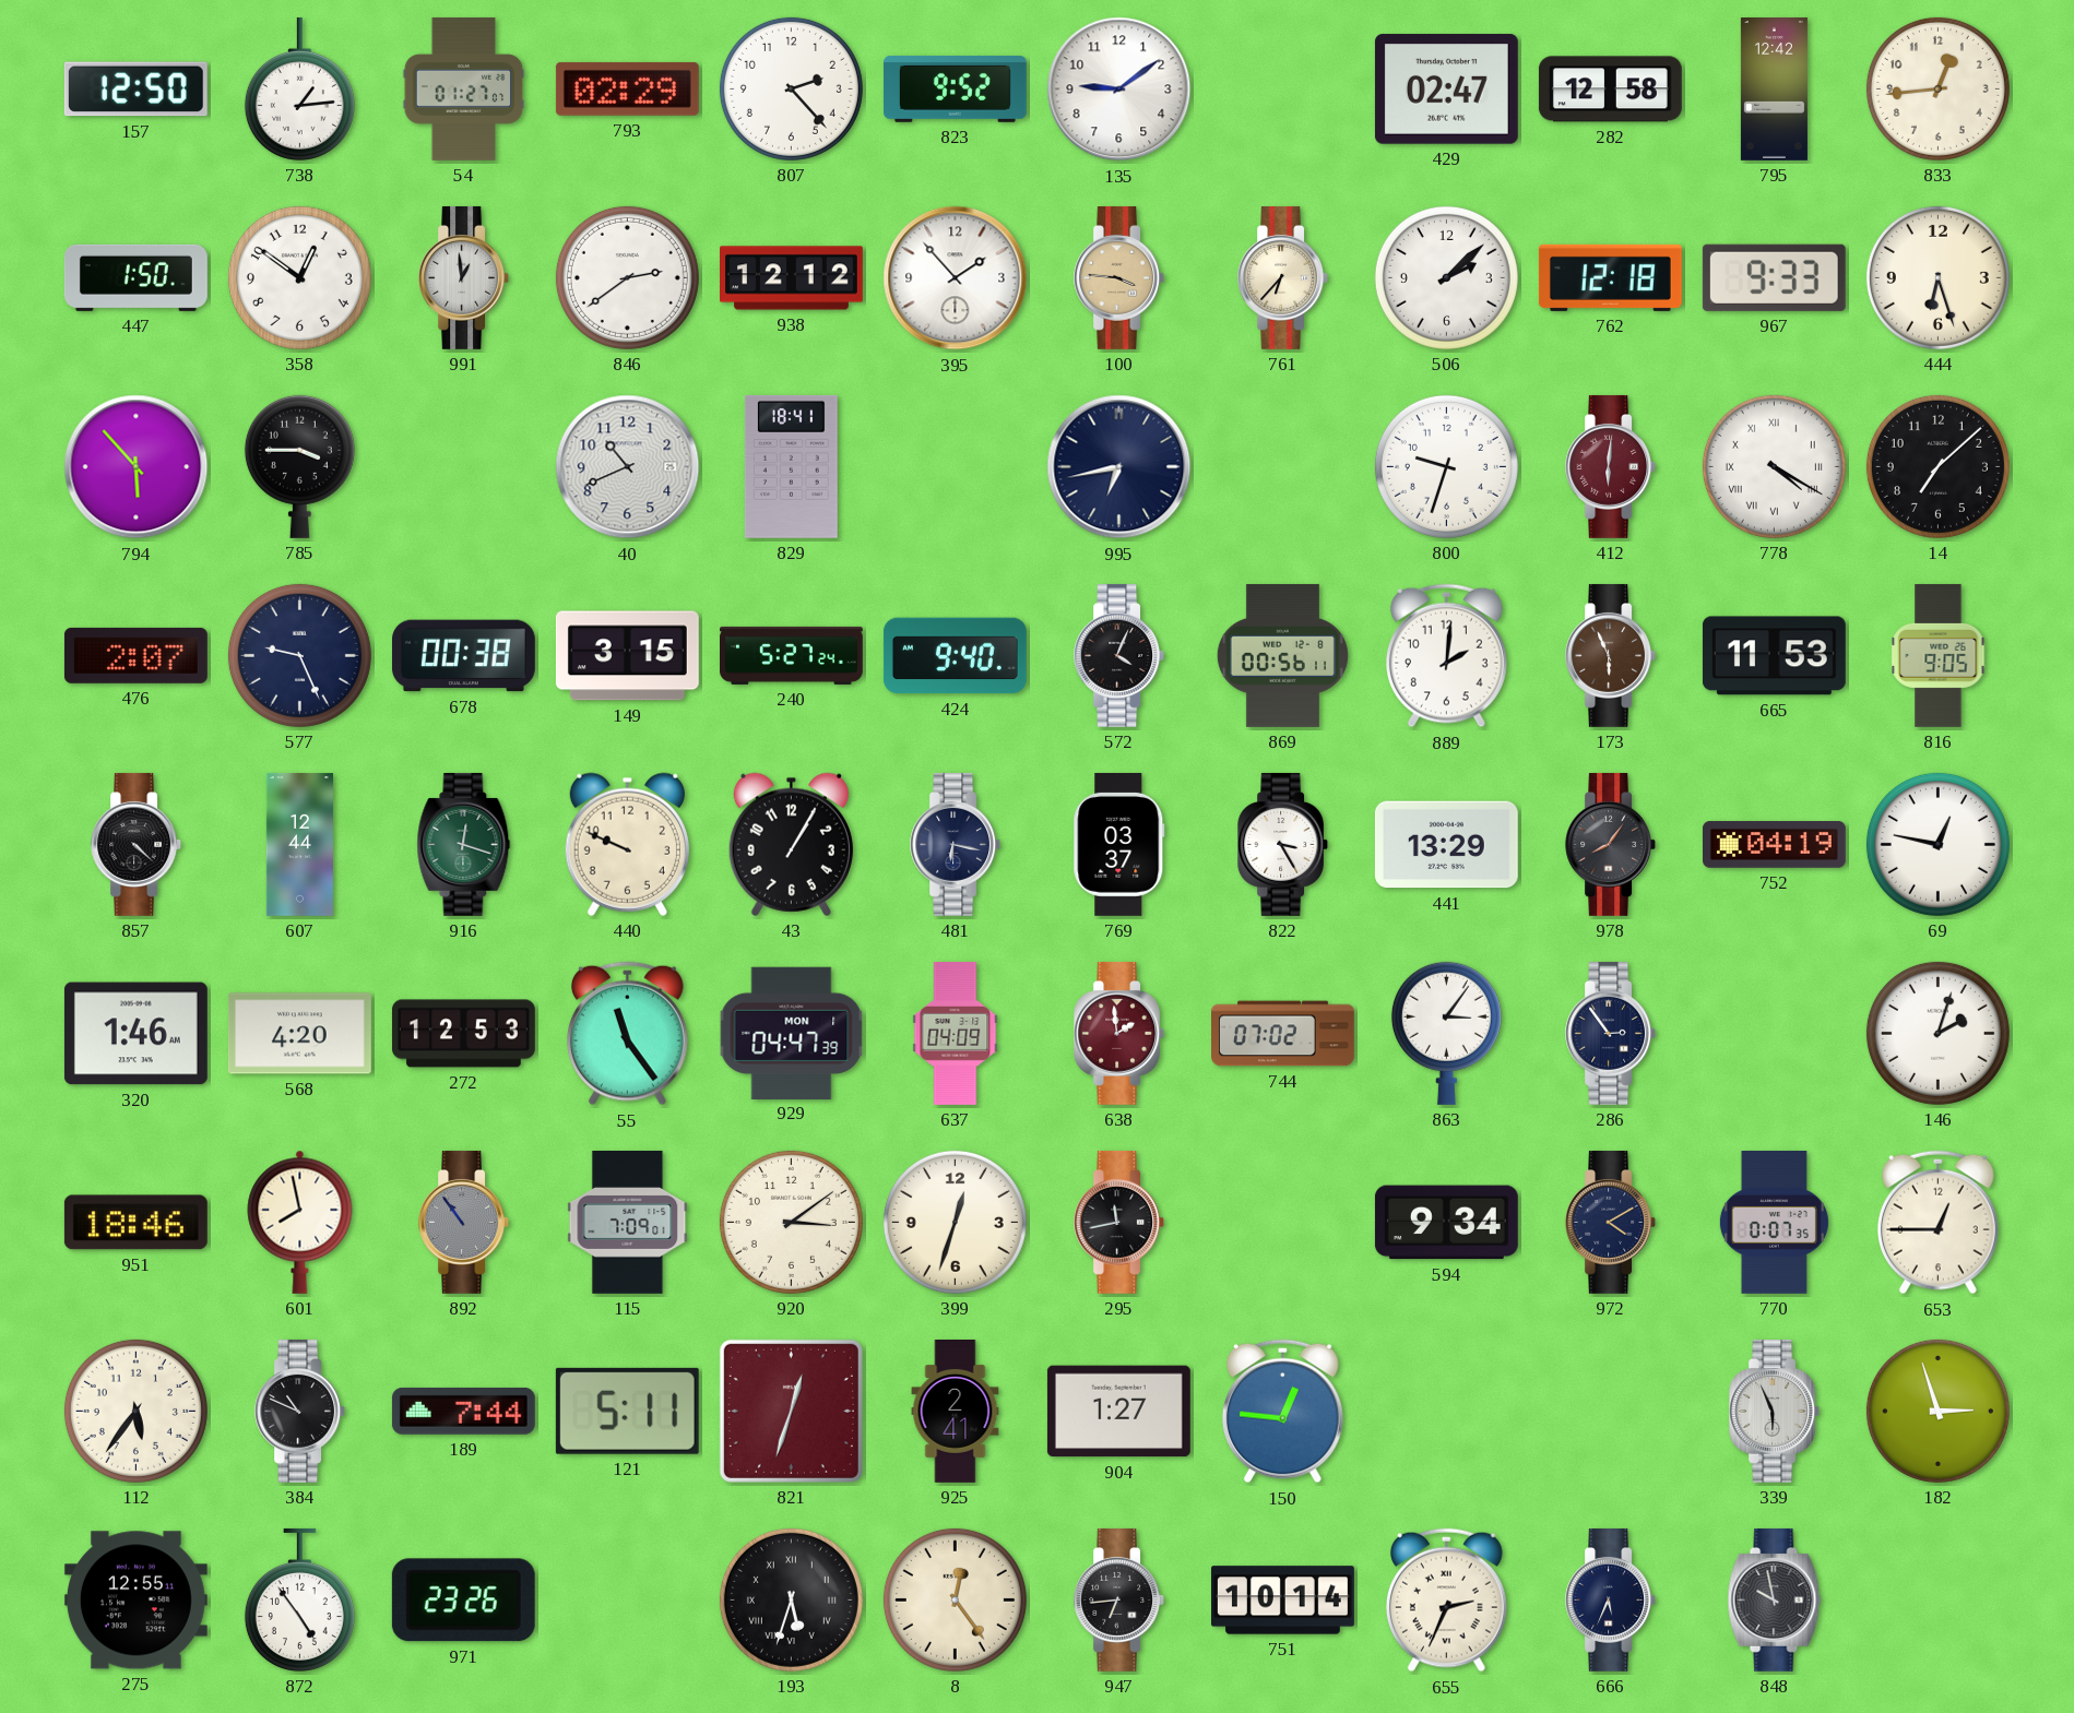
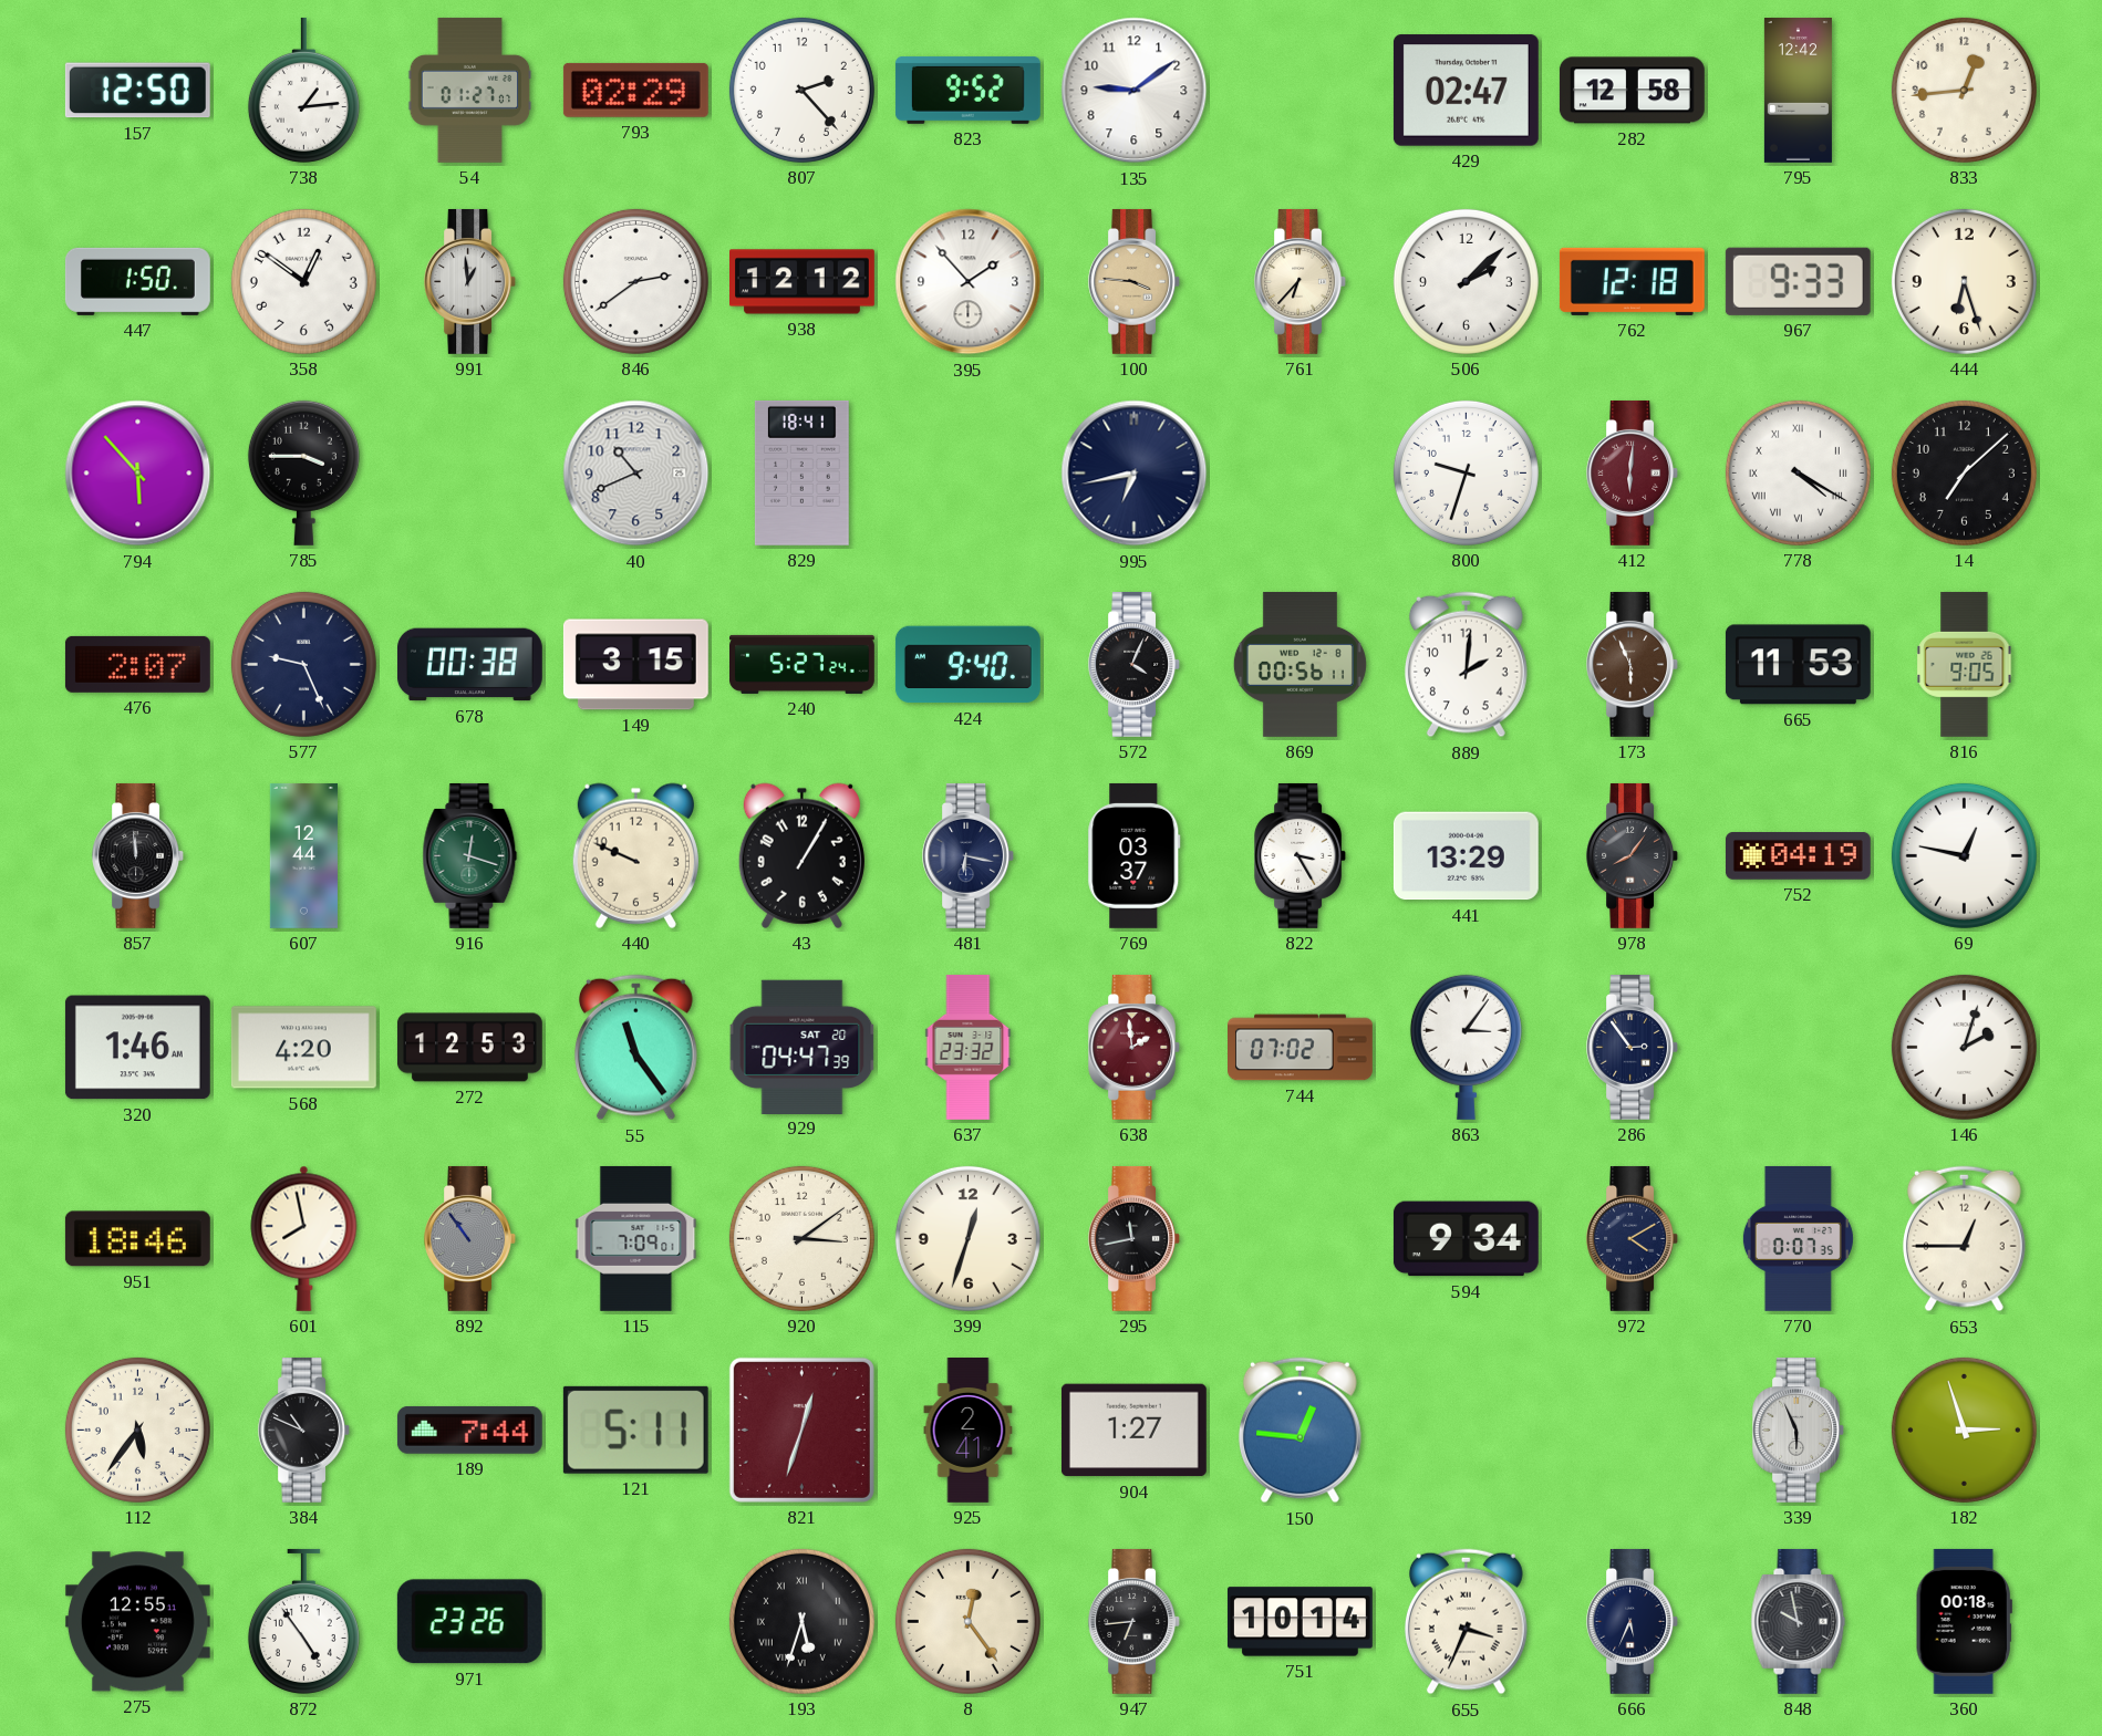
857: 4:22 -> 11:59 (138, 855)
929 date: MON 1 -> SAT 20 (803, 1047)
637: 04:09 -> 23:32 (969, 1047)
655: 2:34 -> 3:34 (1466, 1622)
360: none -> 00:18 (1964, 1621)
